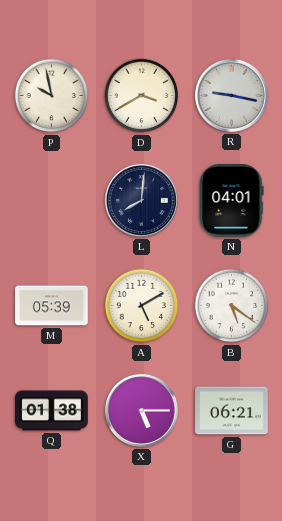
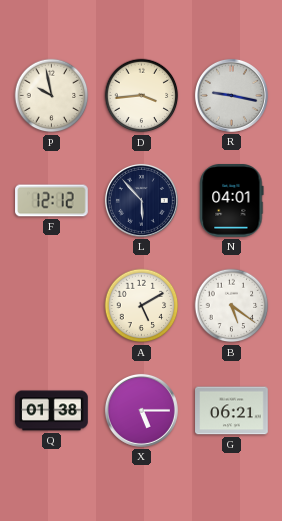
D: 3:40 -> 3:44 (142, 96)
F: none -> 12:12 (52, 201)
L: 8:01 -> 5:53 (141, 200)
M: 05:39 -> none (52, 306)
